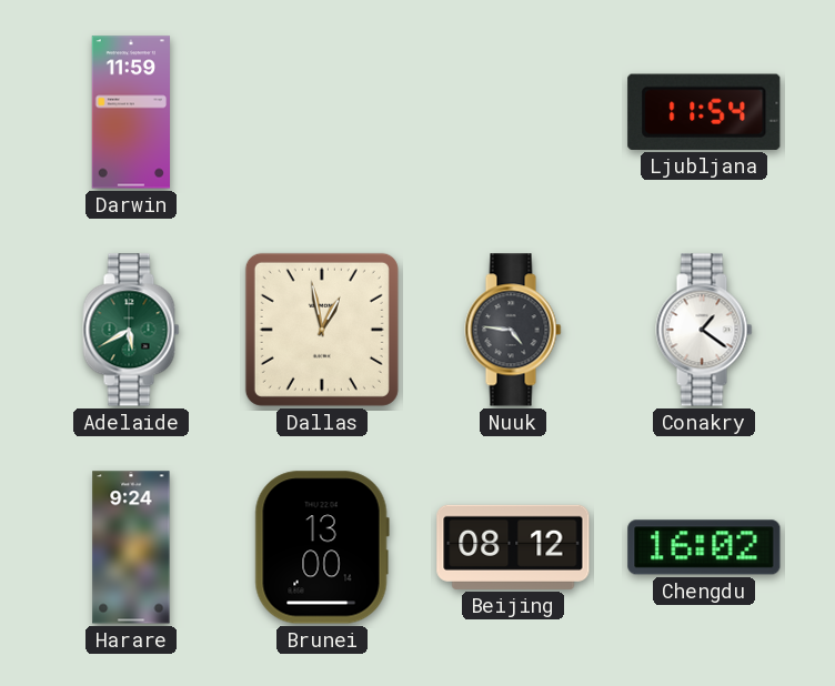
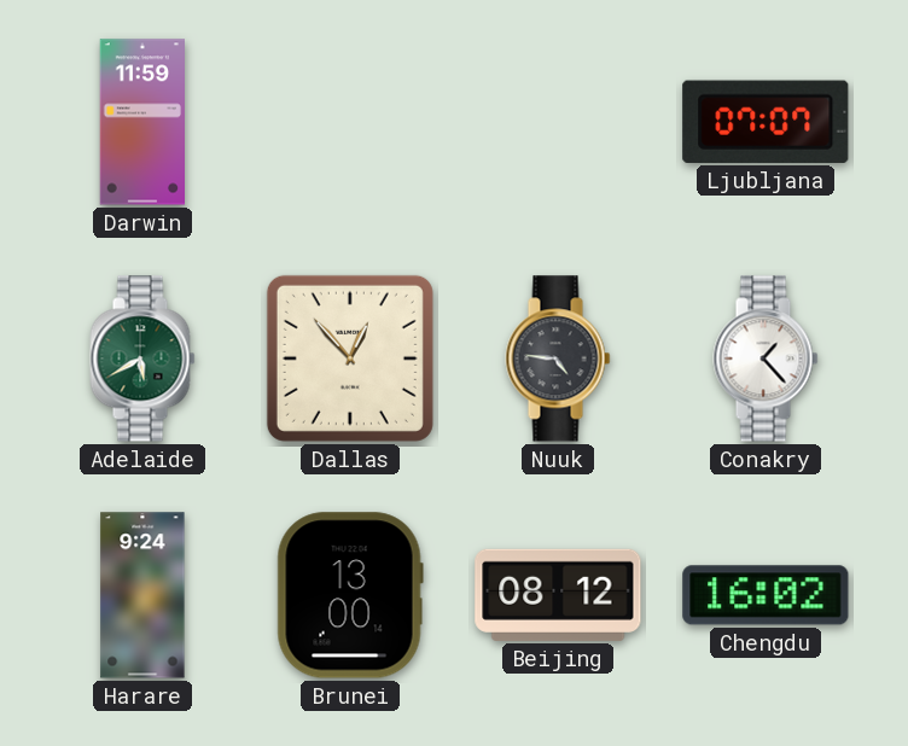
Ljubljana: 11:54 -> 07:07 (766, 122)
Dallas: 12:58 -> 12:53 (350, 359)
Conakry: 1:21 -> 1:23 (766, 359)
